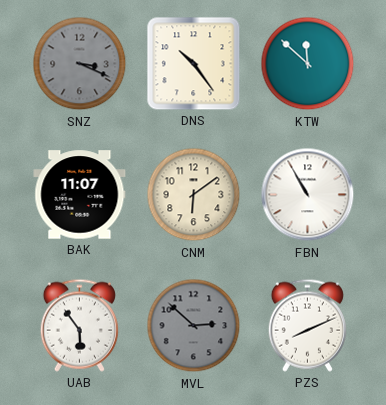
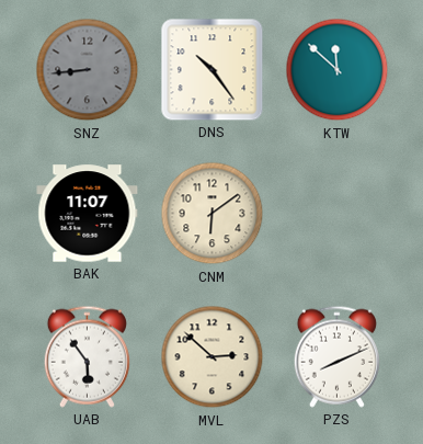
SNZ: 3:19 -> 8:44 (88, 70)
FBN: 10:55 -> none (308, 195)
MVL dial: grey -> cream (213, 357)
